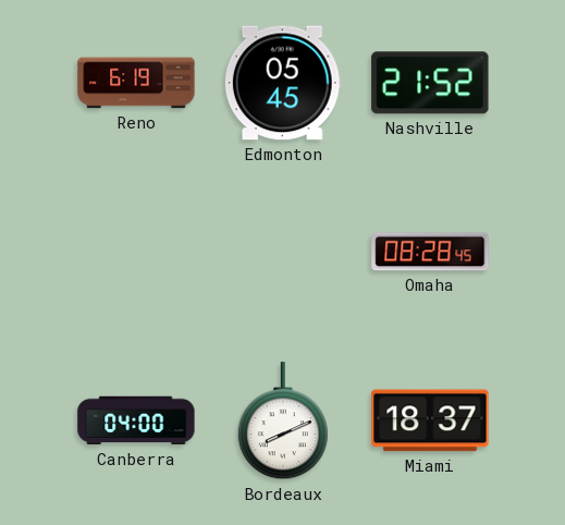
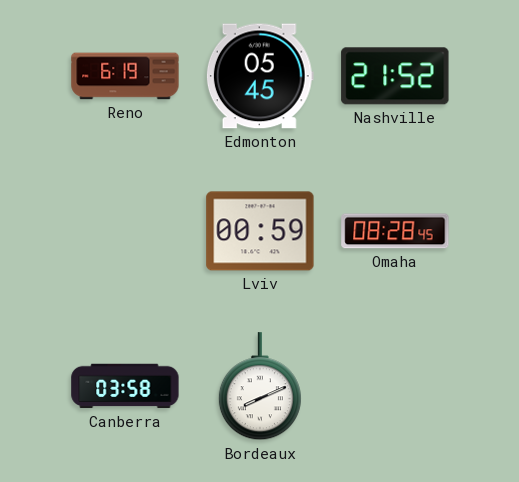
Lviv: none -> 00:59 (260, 231)
Canberra: 04:00 -> 03:58 (125, 386)
Miami: 18:37 -> none (430, 420)
